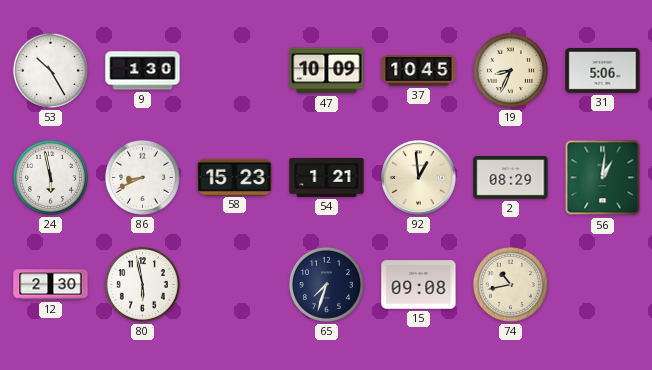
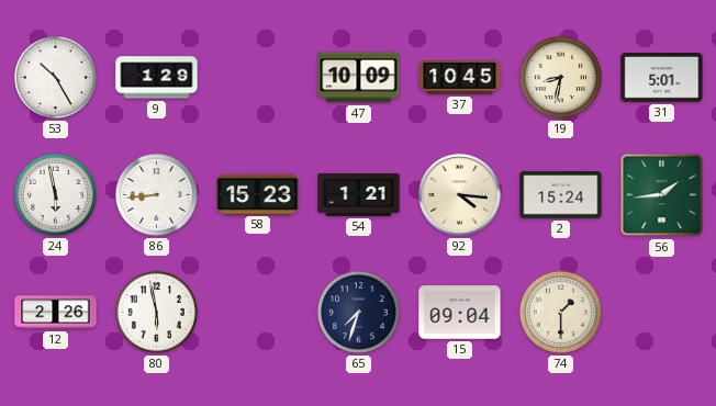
9: 1:30 -> 1:29 (157, 78)
19: 8:34 -> 8:32 (560, 77)
31: 5:06 -> 5:01 (662, 78)
86: 8:41 -> 8:44 (156, 194)
92: 12:59 -> 4:16 (460, 195)
2: 08:29 -> 15:24 (561, 195)
56: 1:01 -> 1:44 (662, 195)
12: 2:30 -> 2:26 (56, 313)
15: 09:08 -> 09:04 (460, 313)
74: 10:43 -> 1:30 (560, 312)
